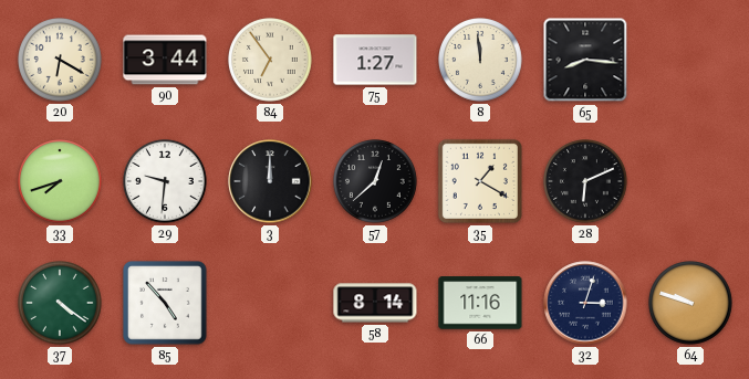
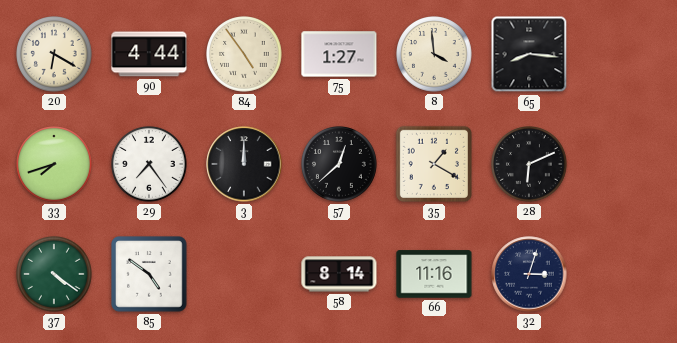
90: 3:44 -> 4:44 (149, 54)
84: 6:54 -> 4:54 (245, 55)
8: 11:59 -> 3:59 (435, 55)
29: 9:31 -> 7:24 (150, 165)
85: 4:53 -> 4:51 (149, 274)
64: 9:48 -> none (691, 304)
